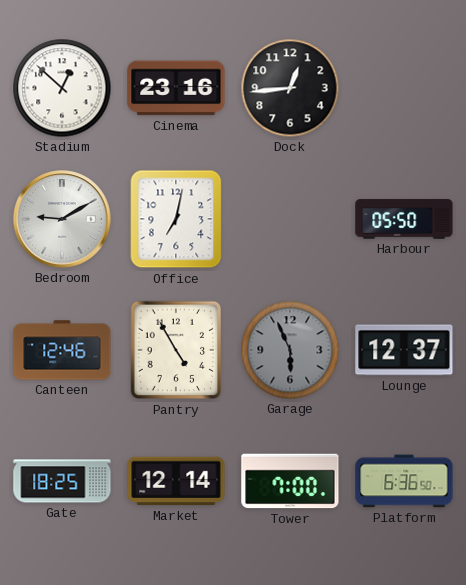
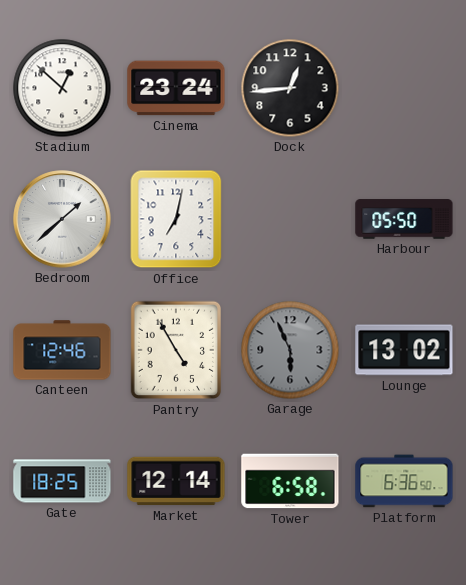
Cinema: 23:16 -> 23:24 (176, 88)
Bedroom: 9:10 -> 1:38 (62, 219)
Lounge: 12:37 -> 13:02 (404, 350)
Tower: 7:00 -> 6:58 (290, 481)
